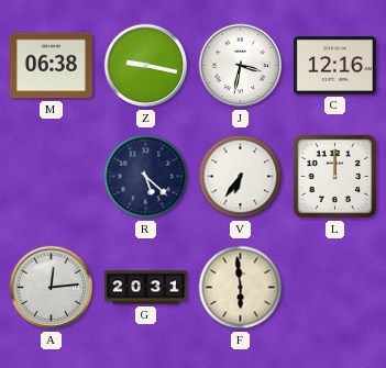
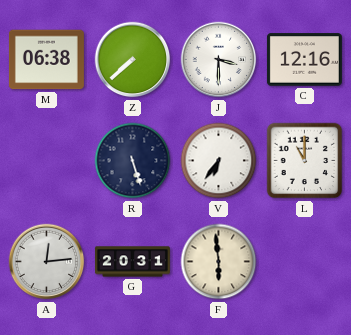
Z: 9:17 -> 7:38 (133, 60)
J: 3:32 -> 3:30 (219, 60)
R: 5:22 -> 5:27 (133, 161)
L: 12:00 -> 11:00 (305, 161)
